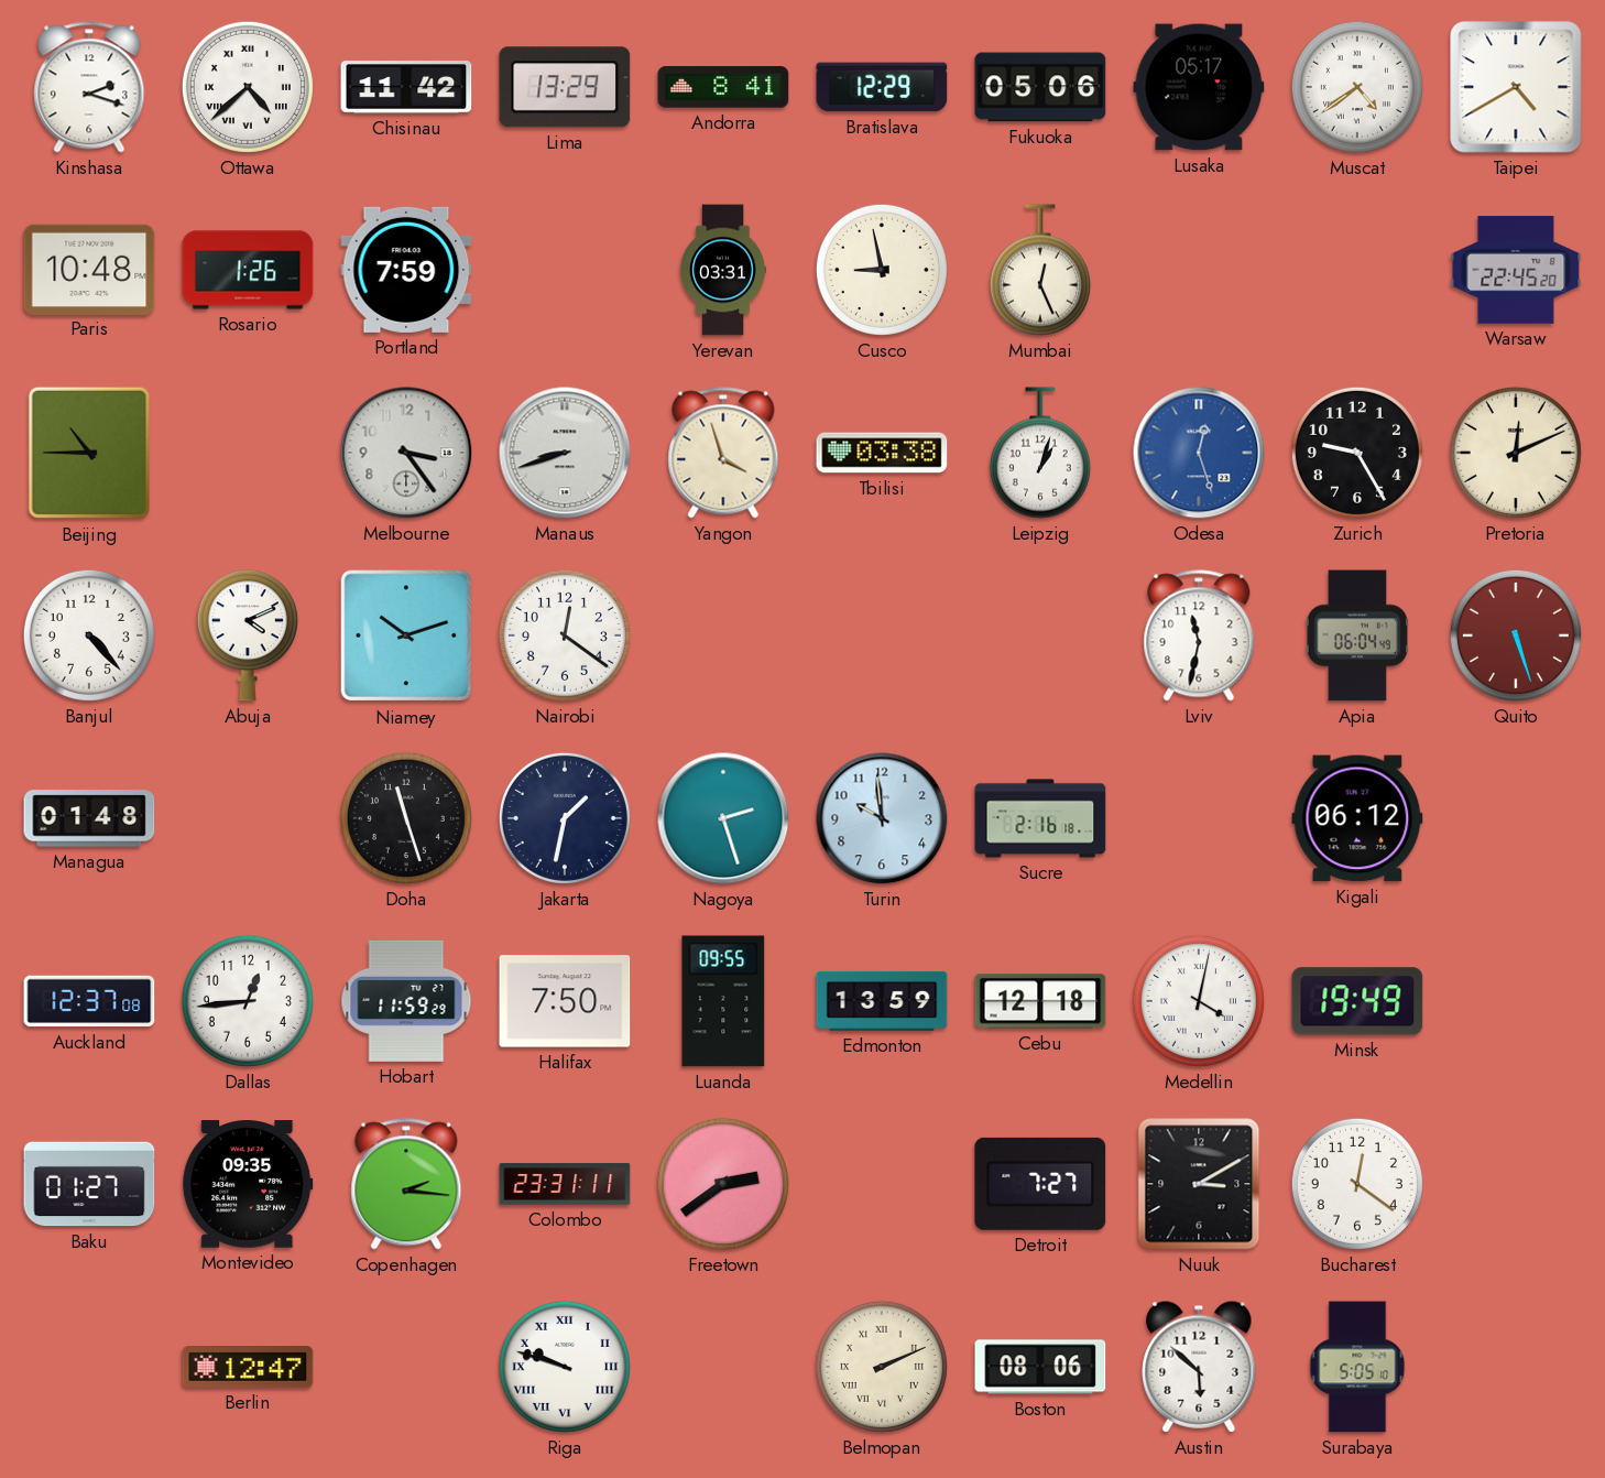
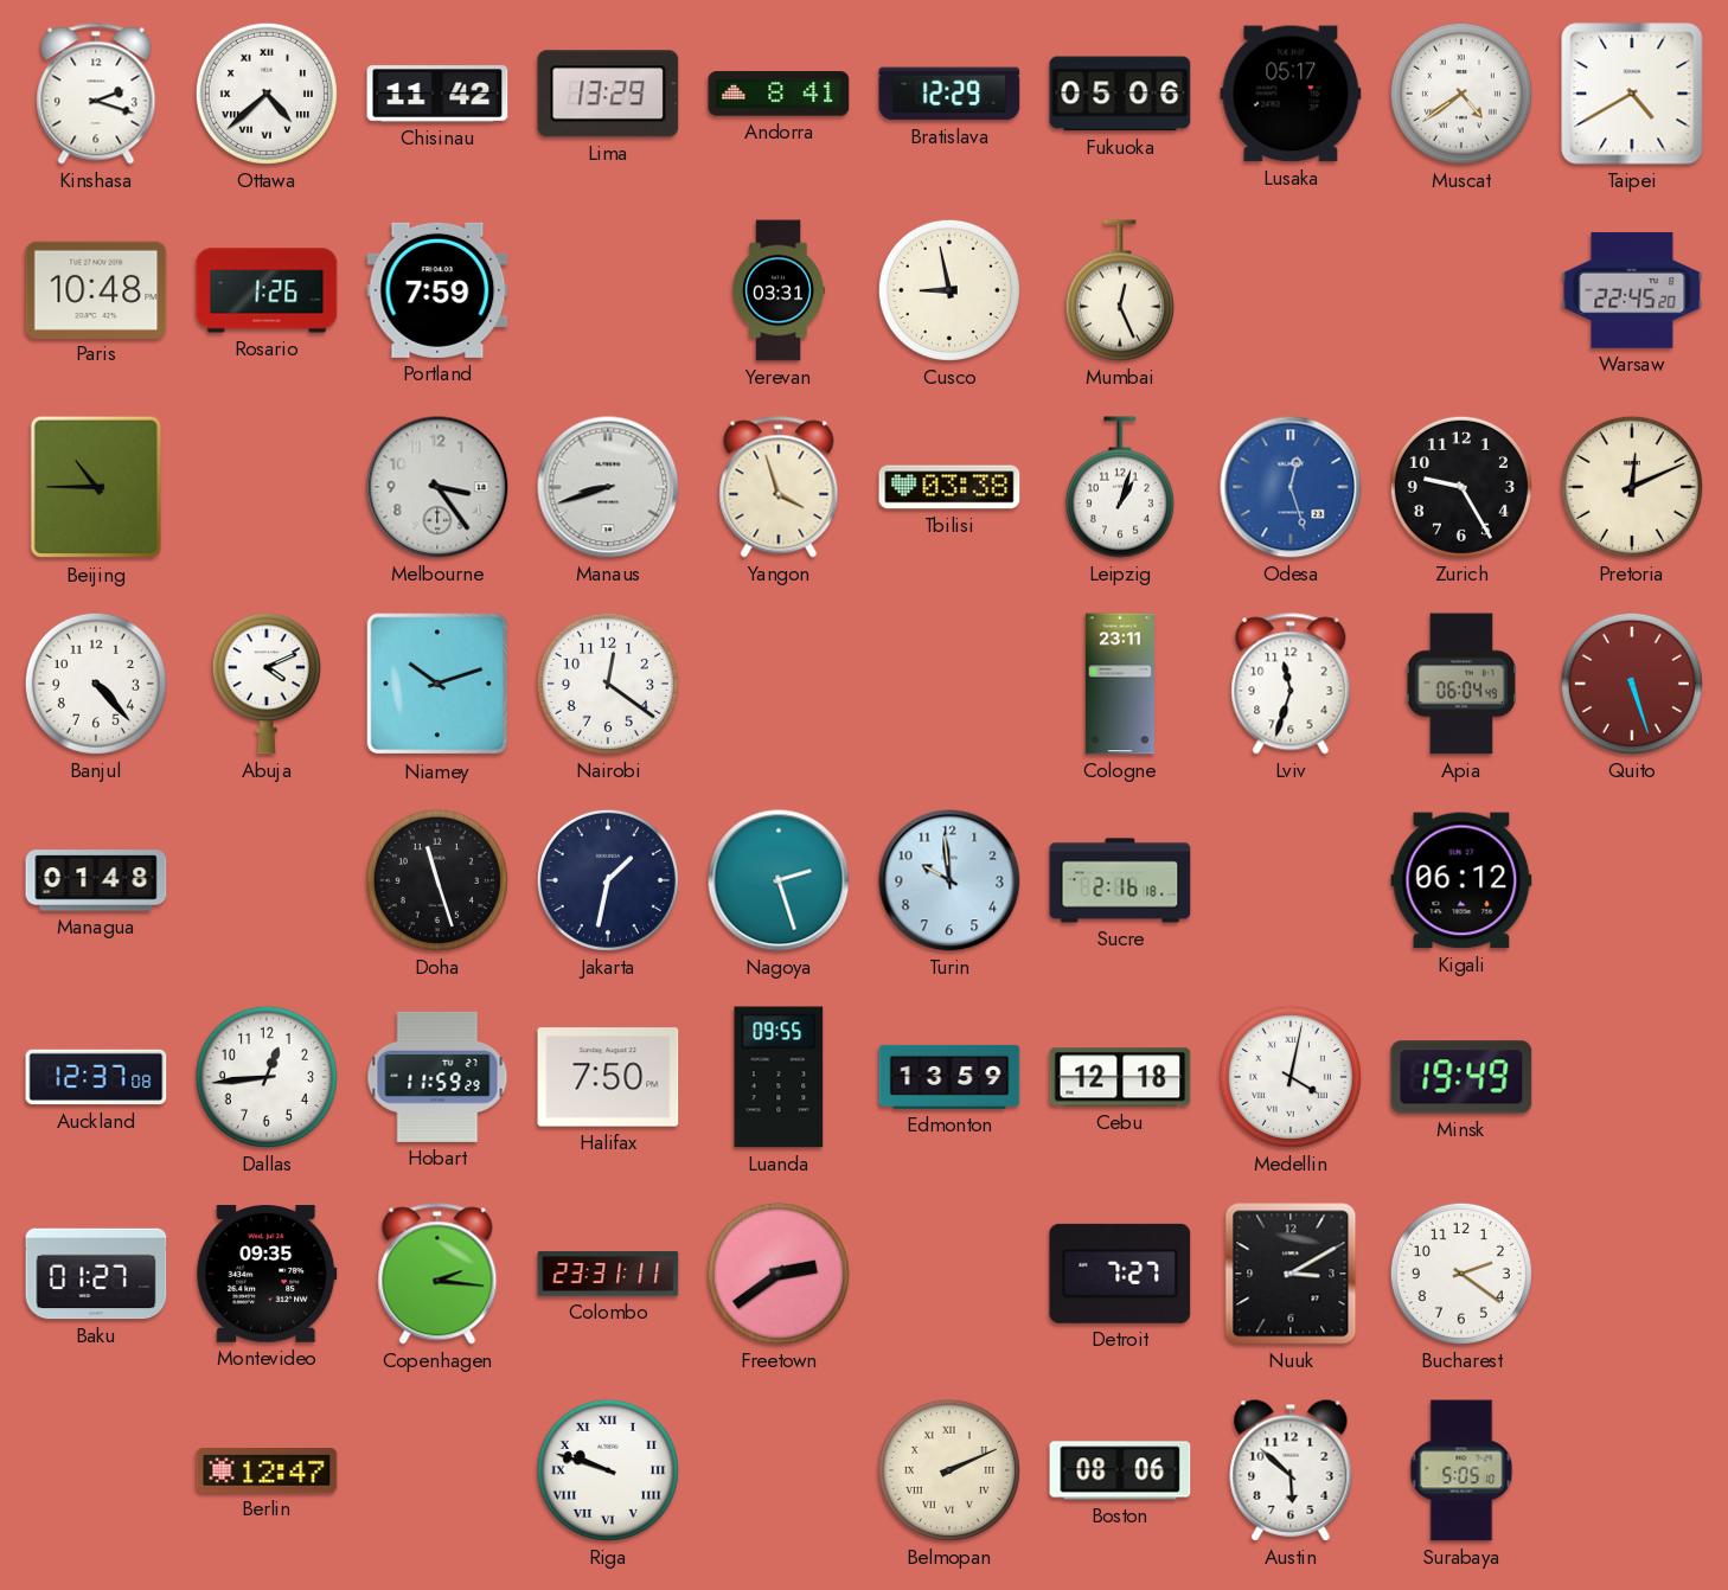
Cologne: none -> 23:11 (1119, 684)
Lviv: 11:32 -> 11:33 (1291, 684)
Bucharest: 12:21 -> 2:21 (1461, 1274)
